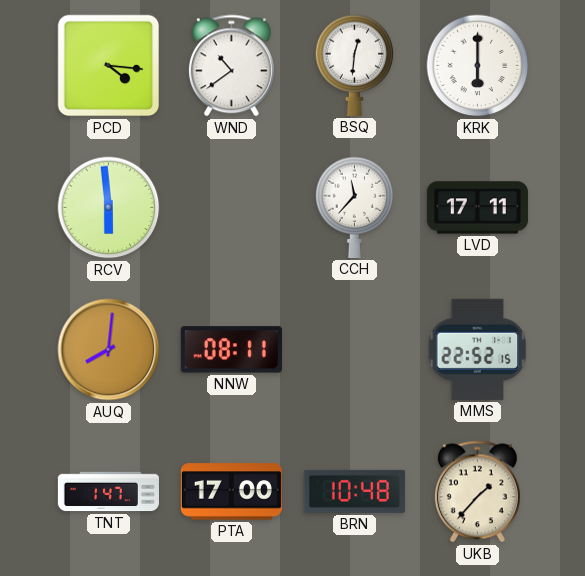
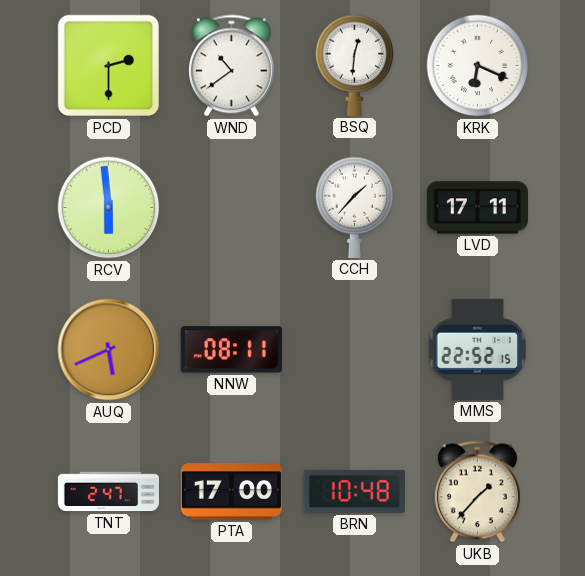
PCD: 4:16 -> 2:30 (109, 66)
KRK: 6:00 -> 6:19 (478, 66)
CCH: 11:37 -> 1:37 (355, 207)
AUQ: 8:01 -> 5:41 (109, 350)
TNT: 1:47 -> 2:47 (108, 492)
